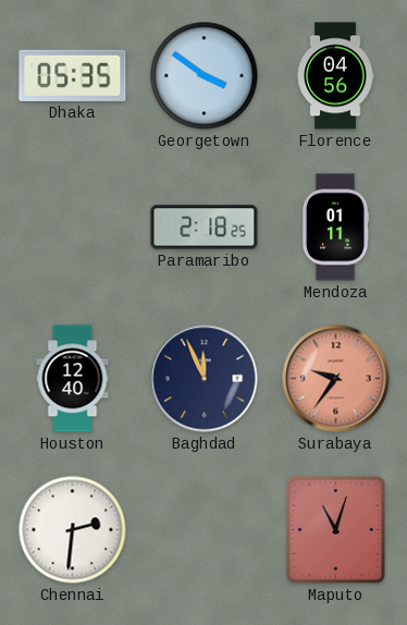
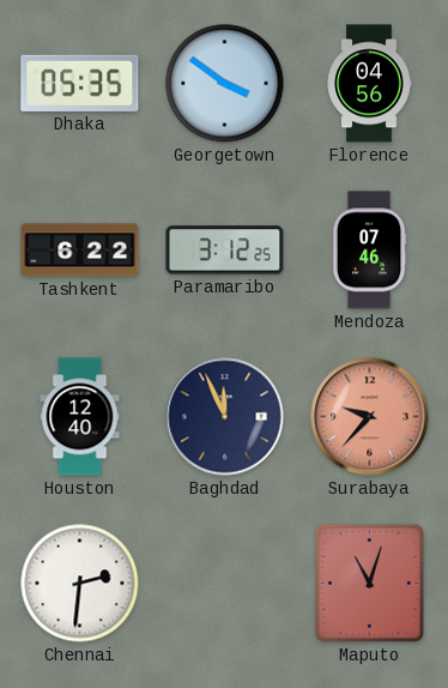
Tashkent: none -> 6:22 (80, 251)
Paramaribo: 2:18 -> 3:12 (225, 251)
Mendoza: 01:11 -> 07:46 (369, 251)
Surabaya: 9:36 -> 9:37 (370, 417)
